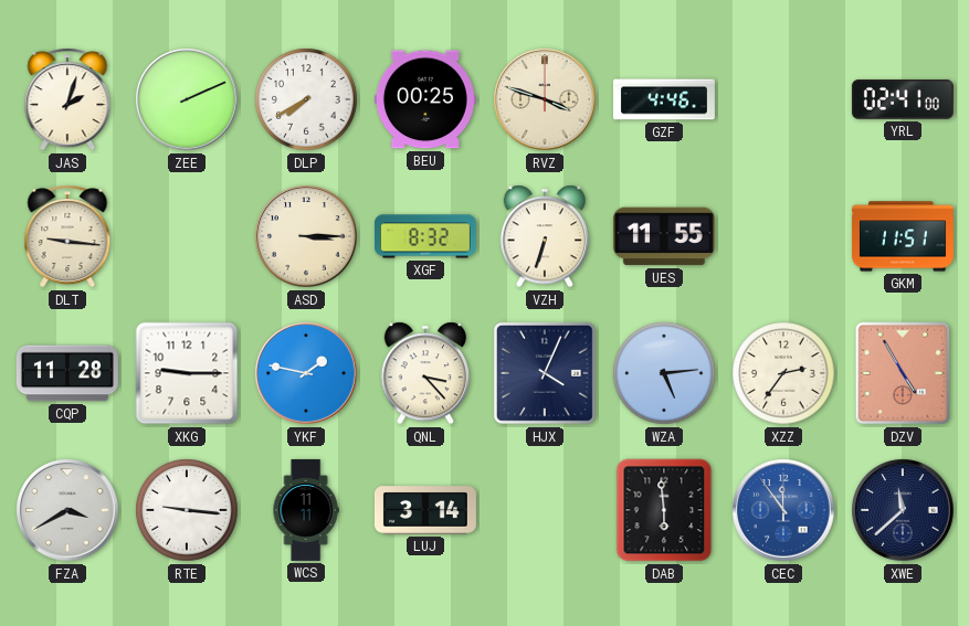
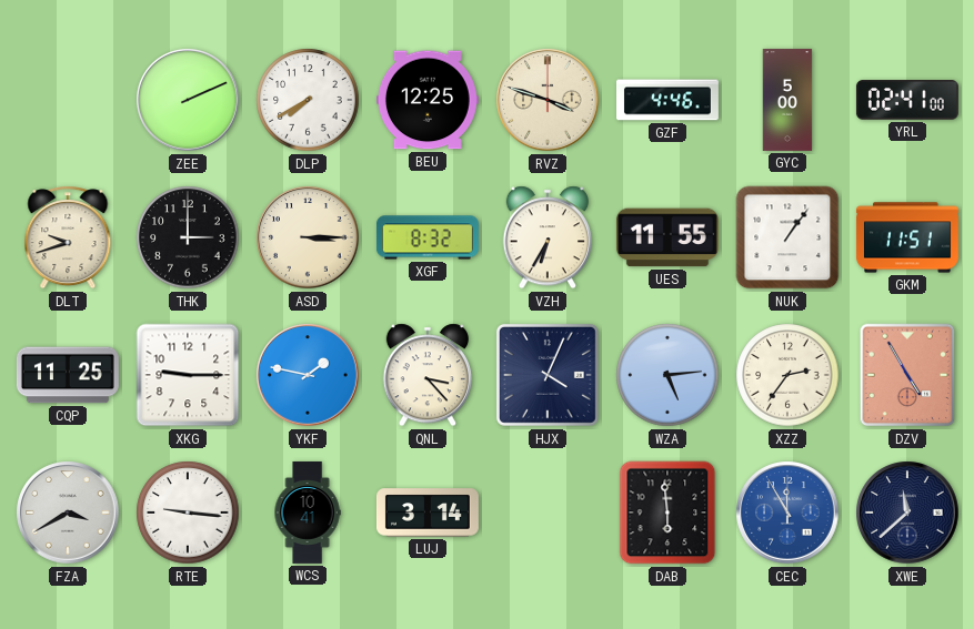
JAS: 2:03 -> none (67, 99)
BEU: 00:25 -> 12:25 (428, 100)
GYC: none -> 5:00 (787, 100)
DLT: 9:16 -> 9:42 (68, 237)
THK: none -> 3:00 (188, 237)
VZH: 6:33 -> 6:35 (546, 237)
NUK: none -> 1:06 (787, 237)
CQP: 11:28 -> 11:25 (68, 375)
WCS: 11:11 -> 10:41 (308, 513)
CEC: 11:54 -> 11:55 (787, 513)
